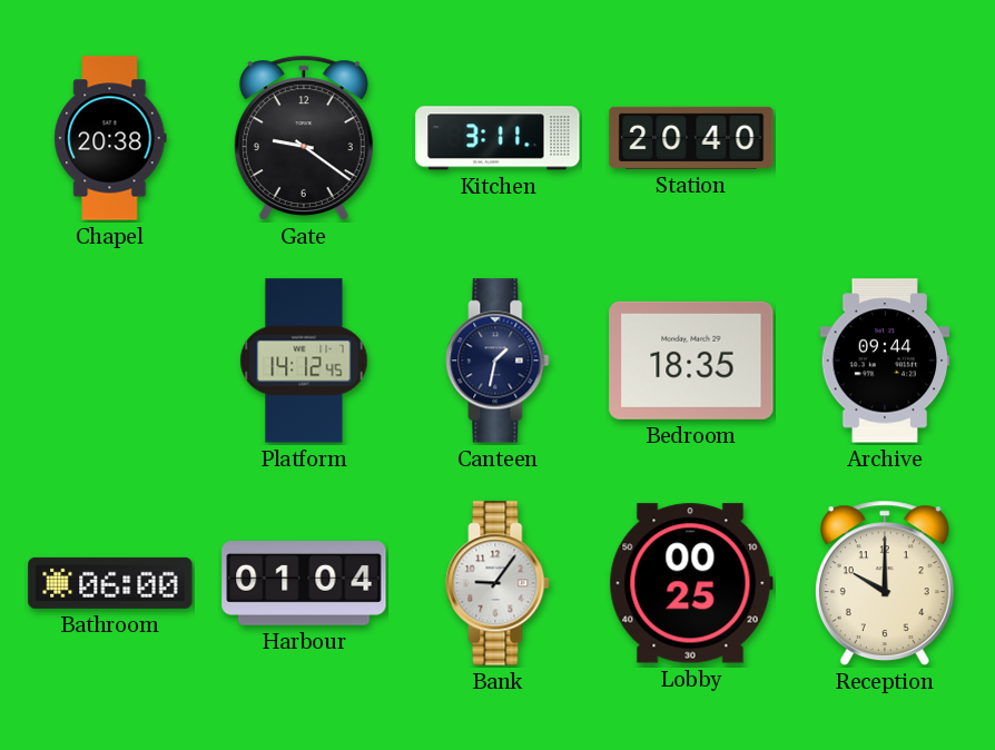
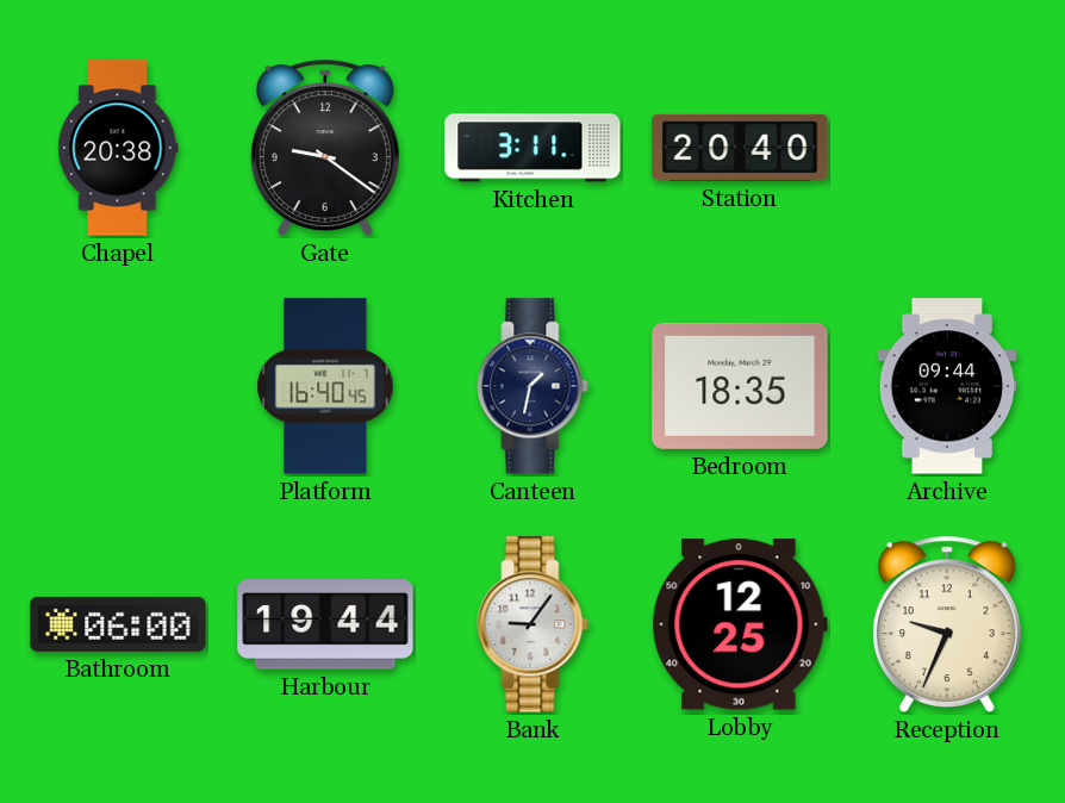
Platform: 14:12 -> 16:40 (325, 386)
Harbour: 01:04 -> 19:44 (325, 625)
Lobby: 00:25 -> 12:25 (740, 624)
Reception: 10:00 -> 9:34 (947, 624)
